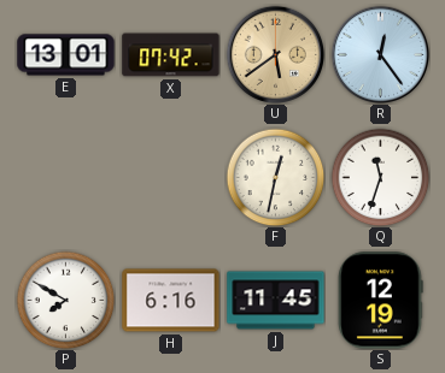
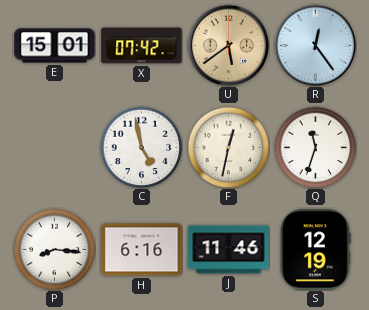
E: 13:01 -> 15:01 (55, 46)
C: none -> 4:58 (141, 147)
P: 7:50 -> 8:16 (54, 249)
J: 11:45 -> 11:46 (229, 250)
